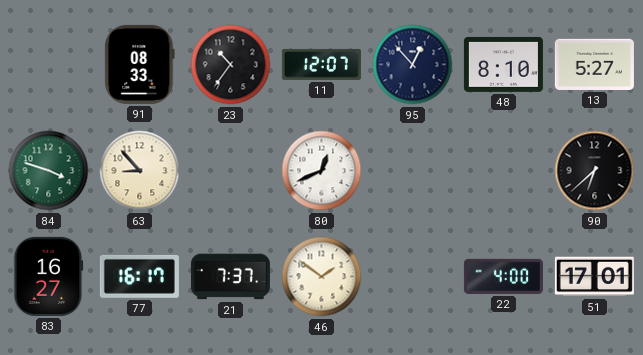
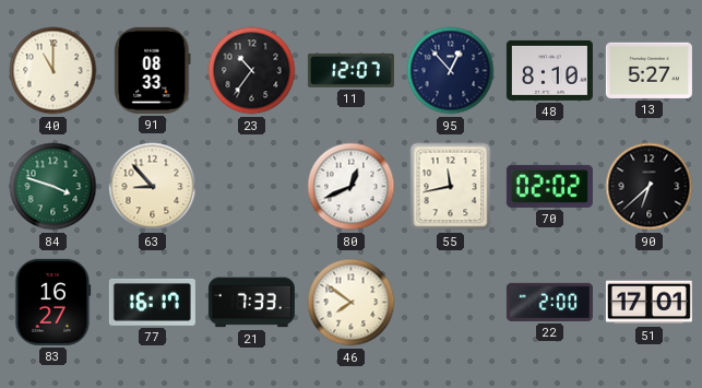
40: none -> 11:00 (53, 71)
55: none -> 11:43 (451, 187)
70: none -> 02:02 (549, 186)
21: 7:37 -> 7:33 (251, 303)
46: 1:51 -> 7:51 (352, 303)
22: 4:00 -> 2:00 (549, 302)
